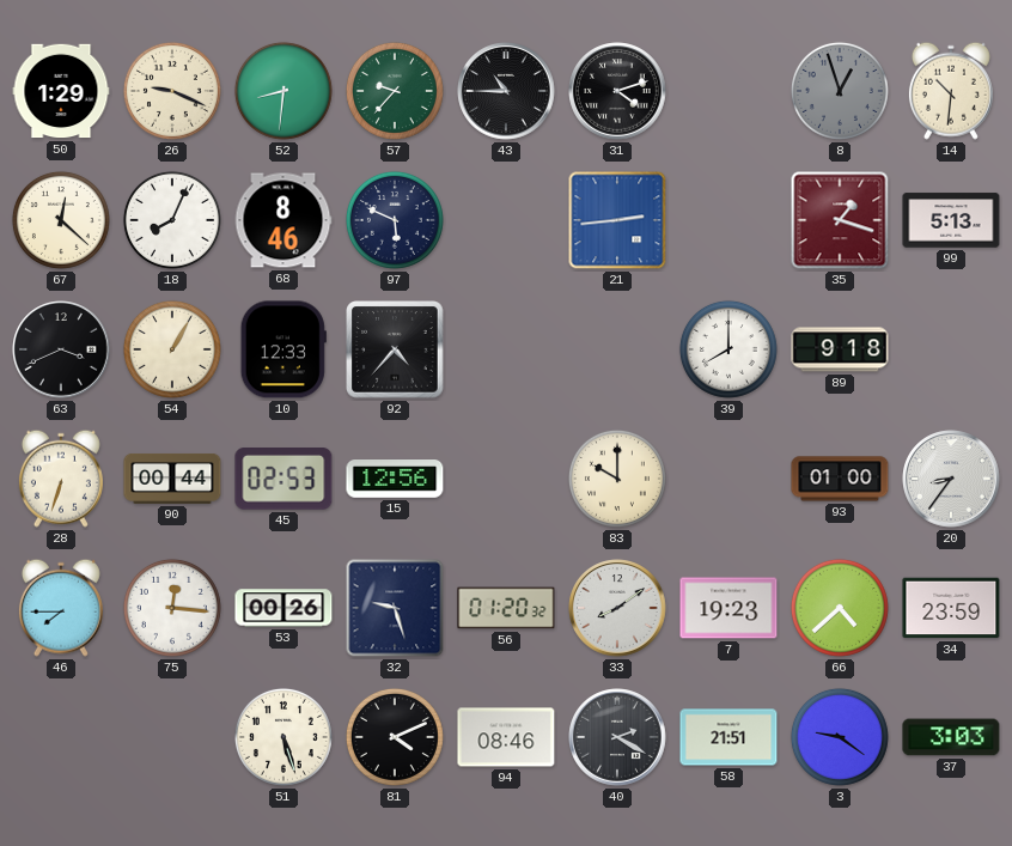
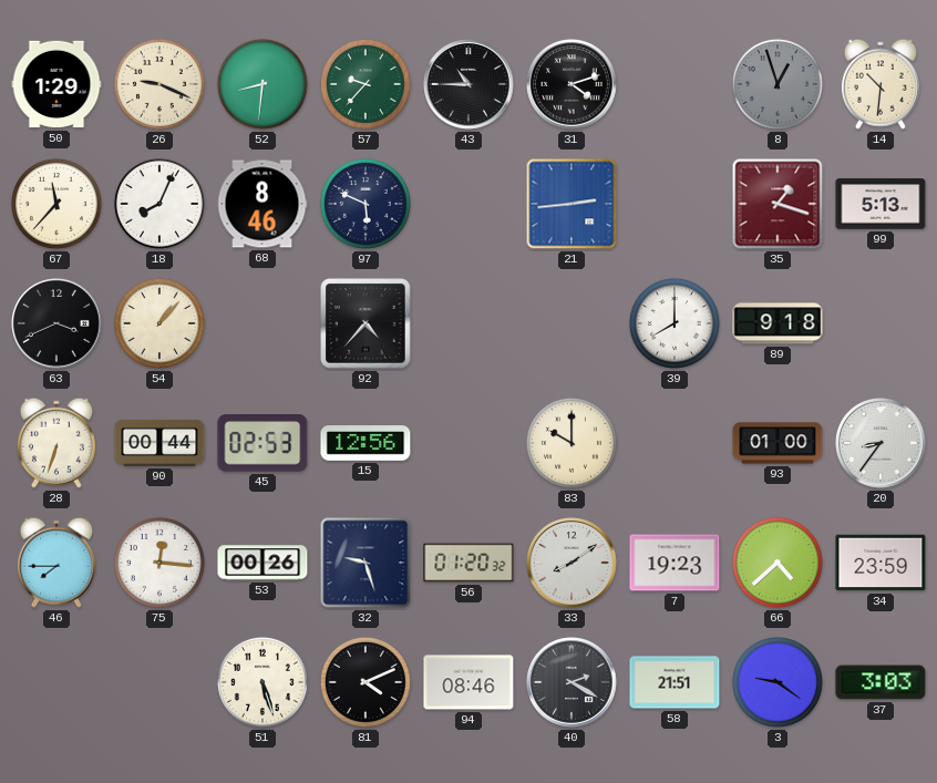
67: 12:22 -> 11:37 (56, 204)
54: 1:05 -> 1:07 (159, 323)
10: 12:33 -> none (284, 349)
